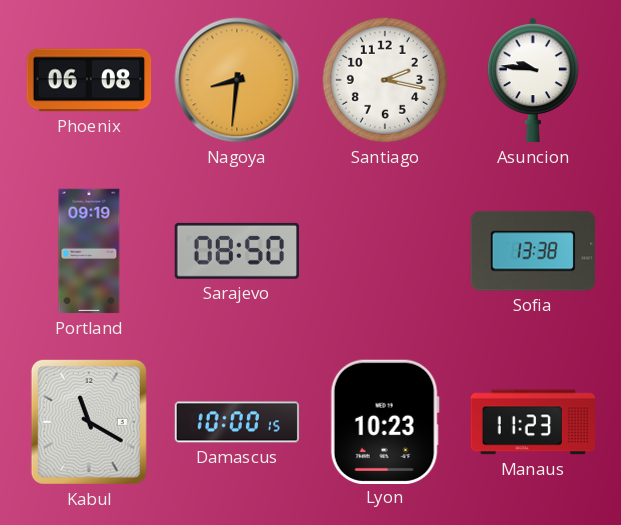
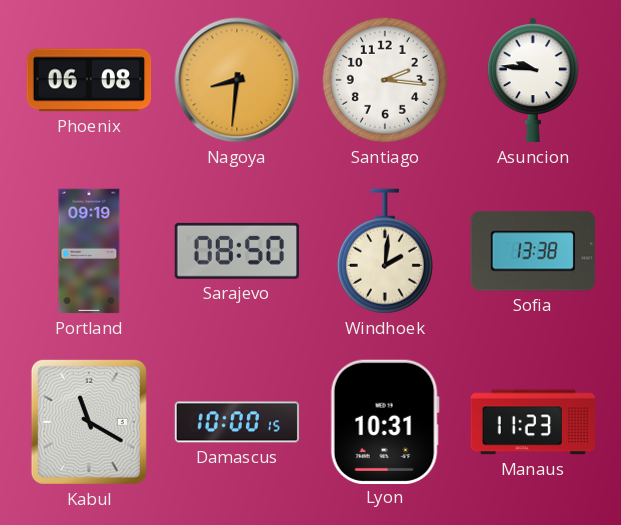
Santiago: 2:17 -> 2:16 (385, 80)
Windhoek: none -> 2:01 (385, 251)
Lyon: 10:23 -> 10:31 (385, 421)
